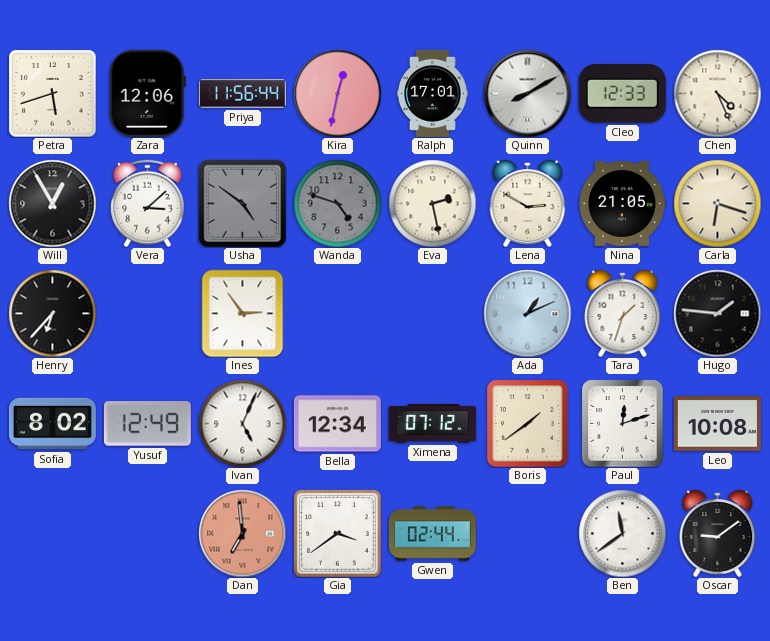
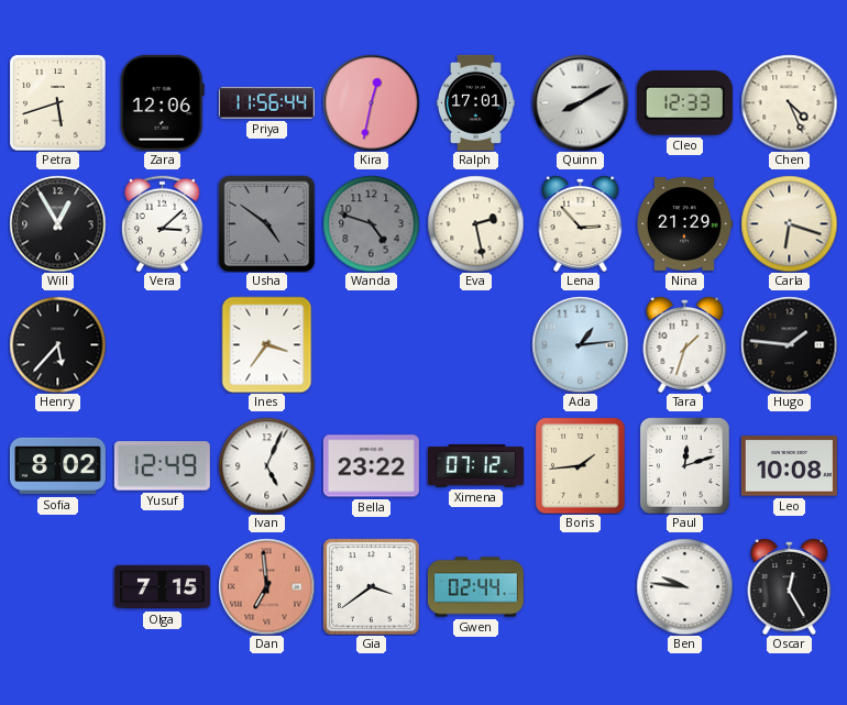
Lena: 2:50 -> 2:53 (581, 224)
Nina: 21:05 -> 21:29 (685, 223)
Henry: 6:37 -> 5:37 (57, 344)
Ines: 2:54 -> 3:36 (267, 344)
Ada: 1:11 -> 1:14 (580, 344)
Bella: 12:34 -> 23:22 (371, 466)
Boris: 1:39 -> 1:44 (581, 465)
Olga: none -> 7:15 (162, 587)
Ben: 11:39 -> 9:46 (684, 586)
Oscar: 9:09 -> 12:25 (790, 587)
